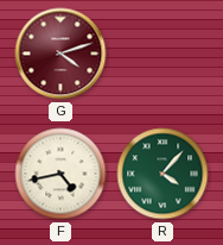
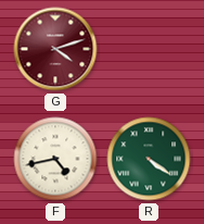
R: 4:07 -> 4:21 (149, 159)
